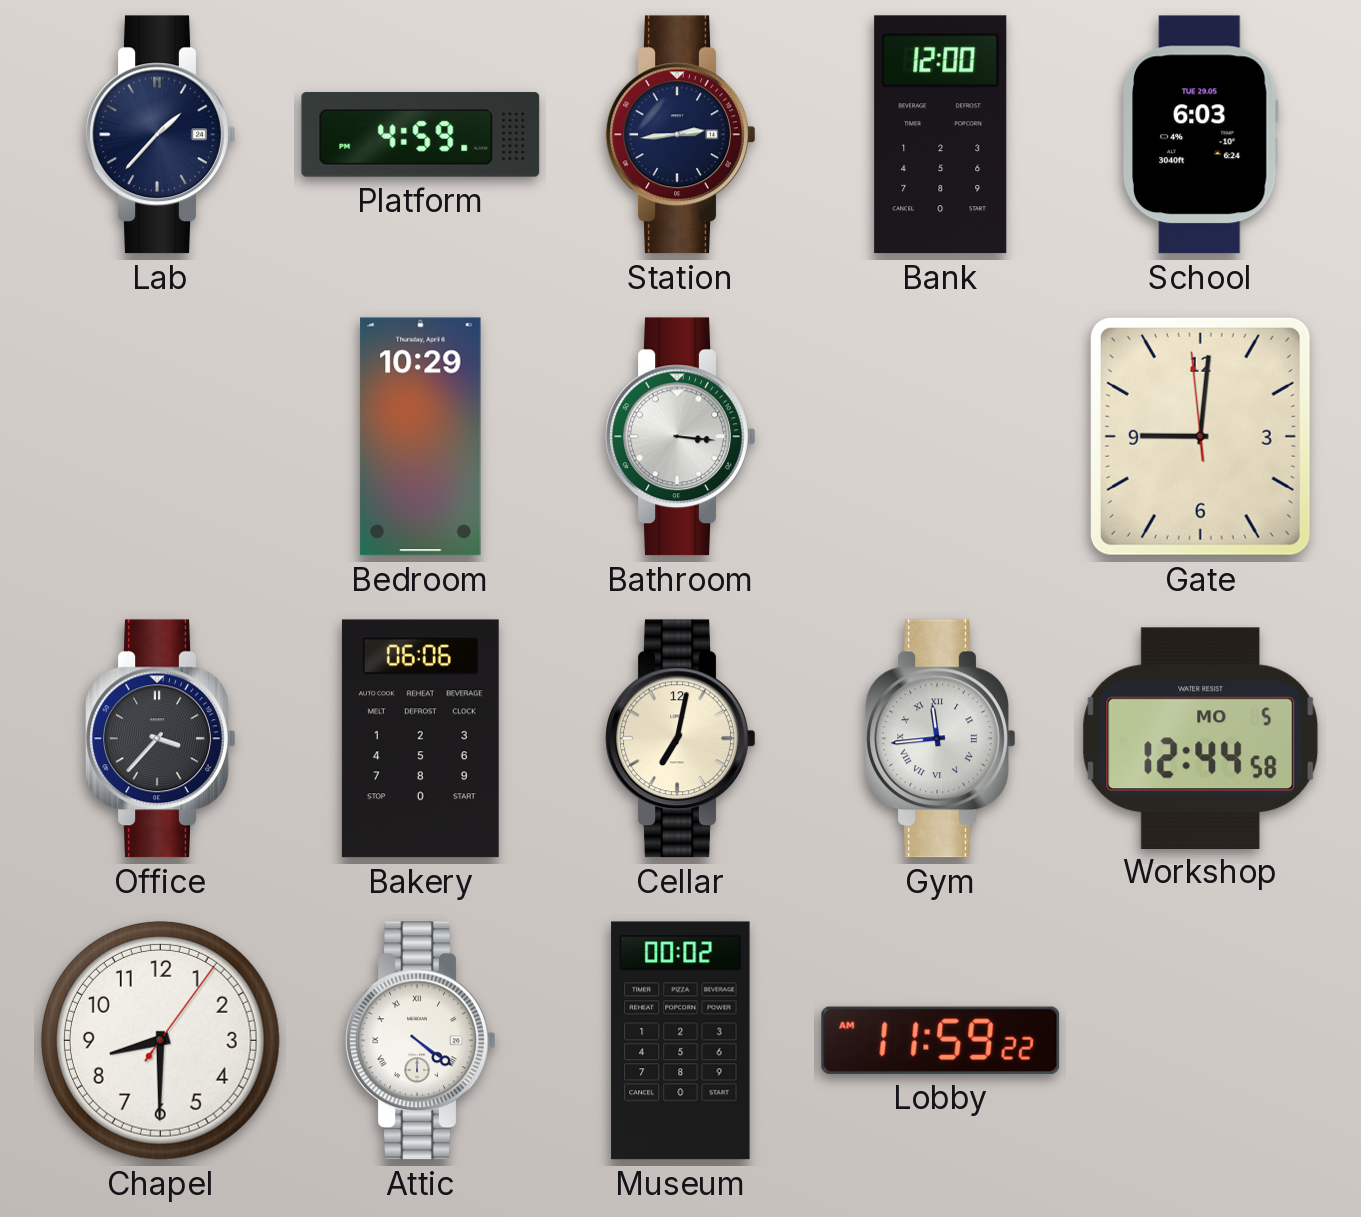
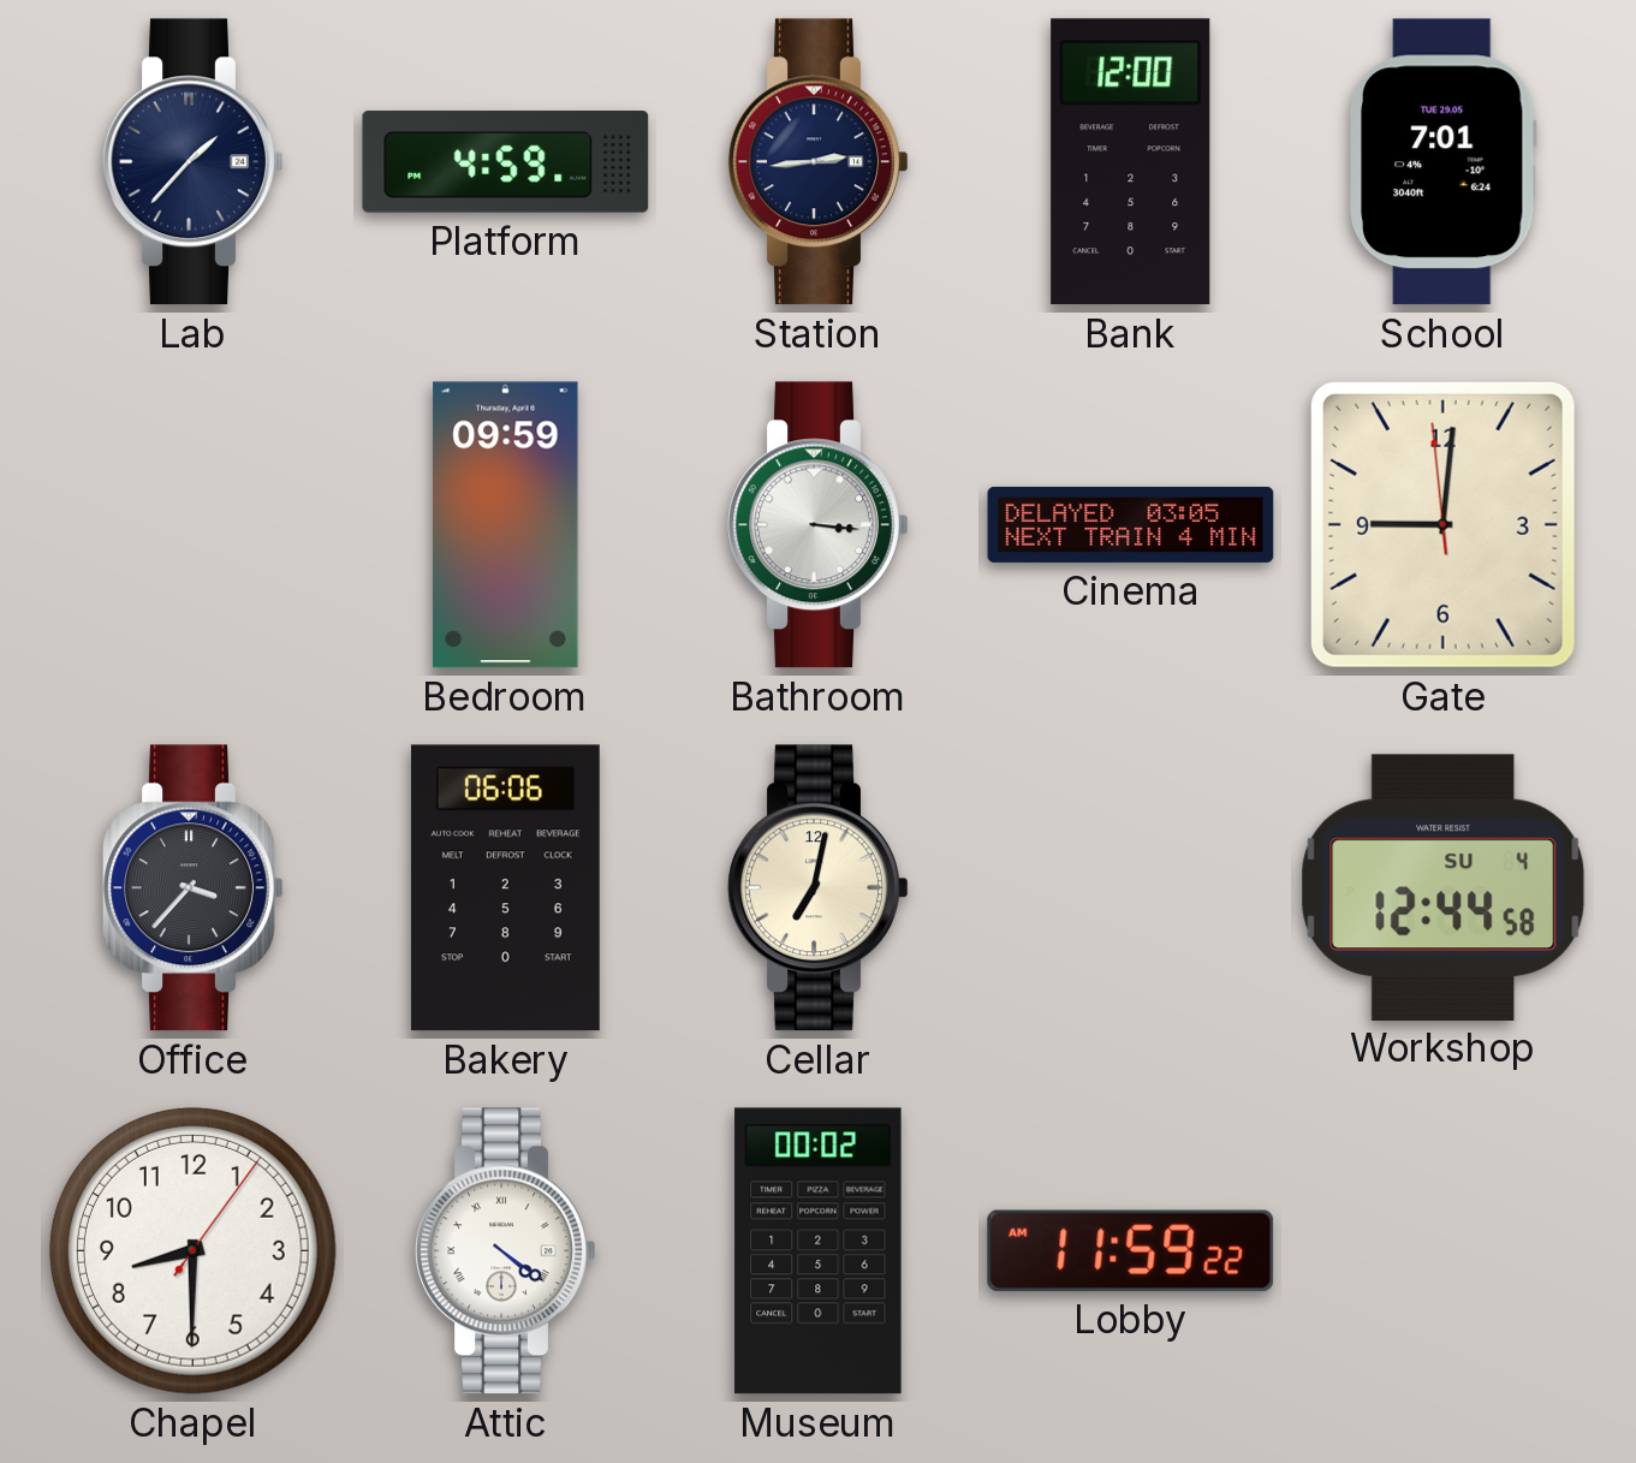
School: 6:03 -> 7:01 (1444, 162)
Bedroom: 10:29 -> 09:59 (506, 525)
Cinema: none -> 03:05 (1131, 524)
Gym: 11:44 -> none (941, 739)
Workshop date: MO 5 -> SU 4 (1444, 887)
